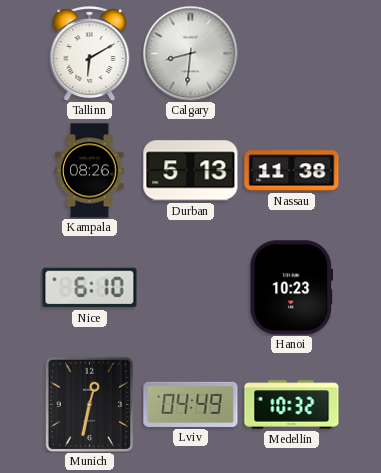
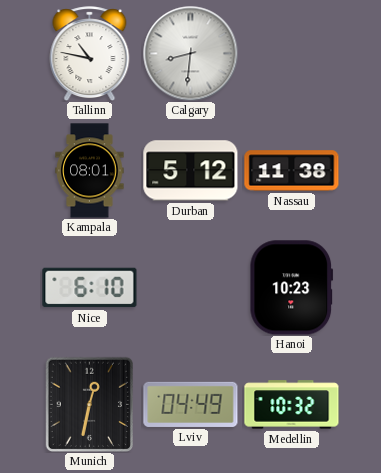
Tallinn: 6:10 -> 10:47 (90, 53)
Kampala: 08:26 -> 08:01 (90, 171)
Durban: 5:13 -> 5:12 (191, 171)
